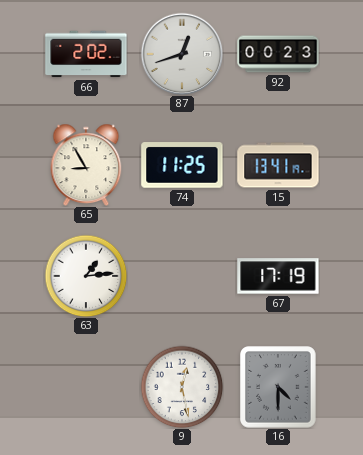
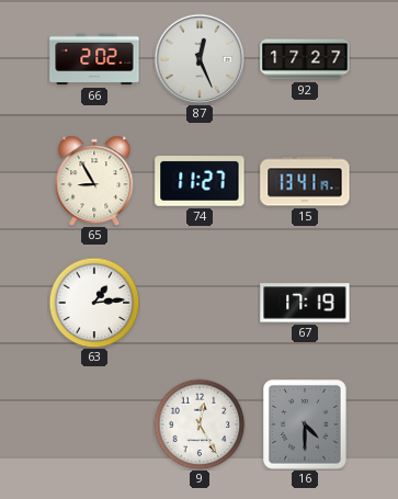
87: 12:42 -> 12:26 (200, 59)
92: 00:23 -> 17:27 (305, 59)
74: 11:25 -> 11:27 (200, 181)
9: 12:28 -> 12:25 (200, 424)
